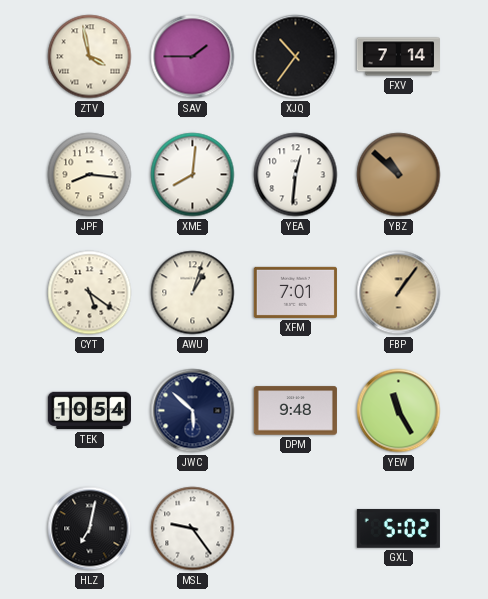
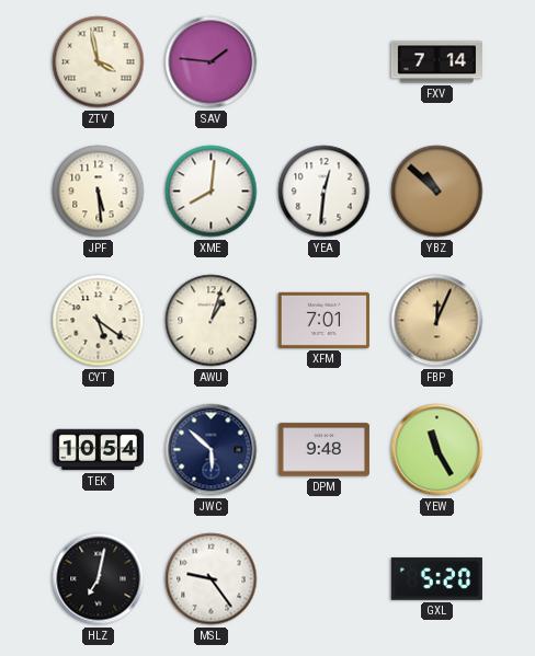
SAV: 1:45 -> 1:46 (212, 62)
XJQ: 10:36 -> none (296, 57)
JPF: 8:16 -> 5:29 (99, 192)
FBP: 1:06 -> 12:04 (437, 321)
GXL: 5:02 -> 5:20 (436, 579)
